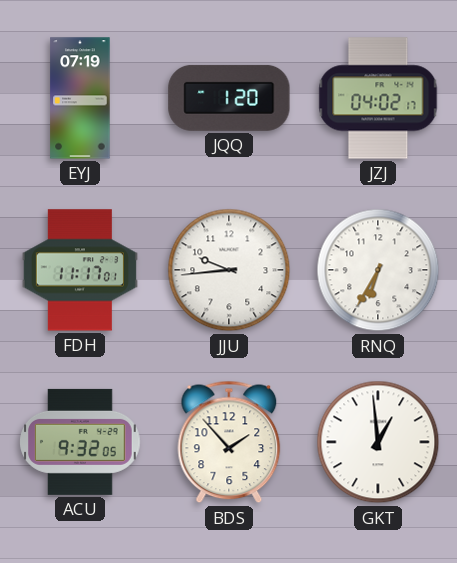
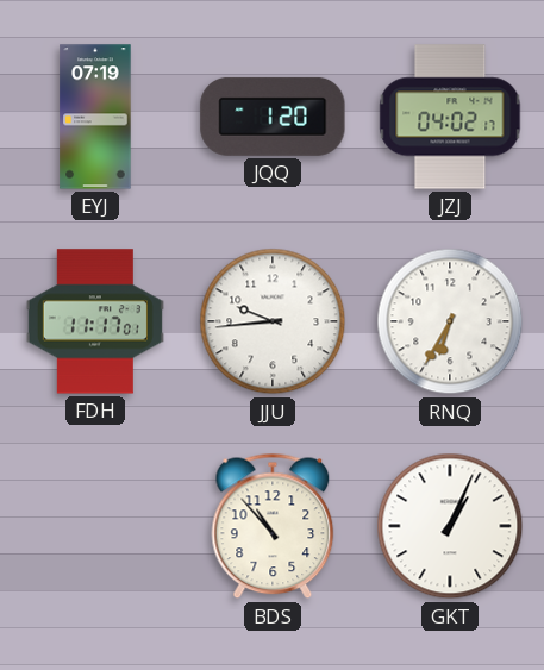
ACU: 9:32 -> none (80, 442)
BDS: 1:53 -> 10:53 (273, 526)
GKT: 12:59 -> 1:04 (450, 526)
